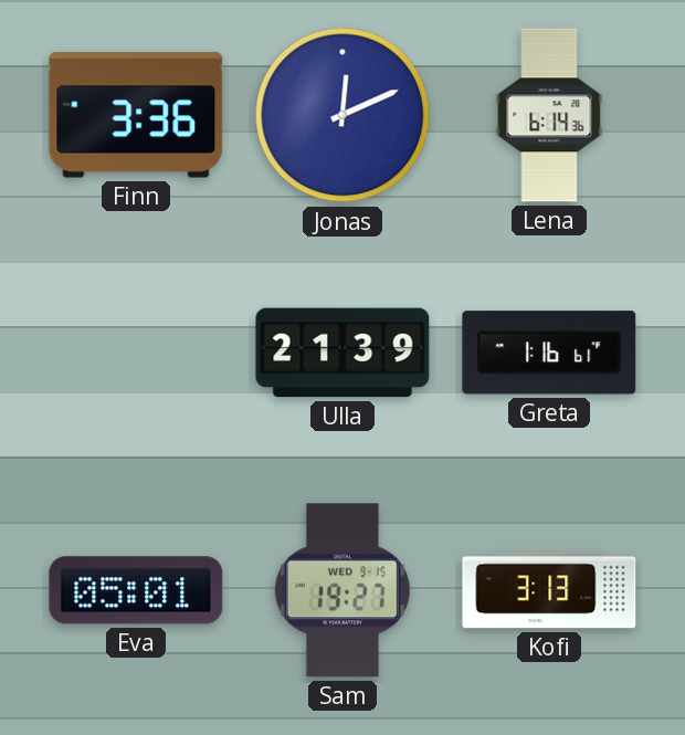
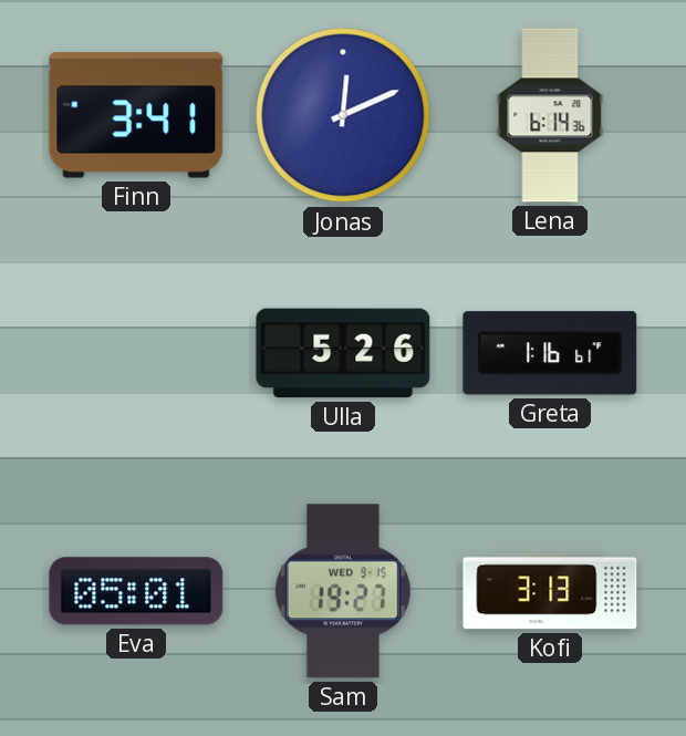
Finn: 3:36 -> 3:41 (136, 115)
Ulla: 21:39 -> 5:26 (343, 353)
